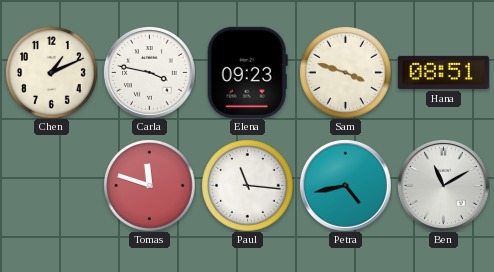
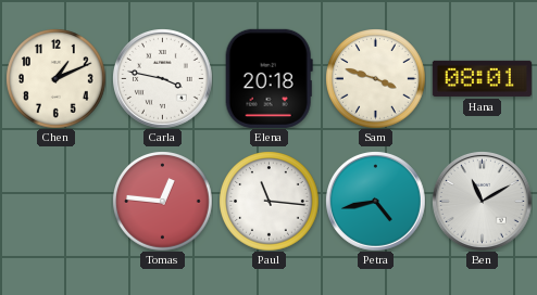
Elena: 09:23 -> 20:18 (268, 78)
Hana: 08:51 -> 08:01 (482, 78)
Tomas: 11:48 -> 12:46 (162, 201)
